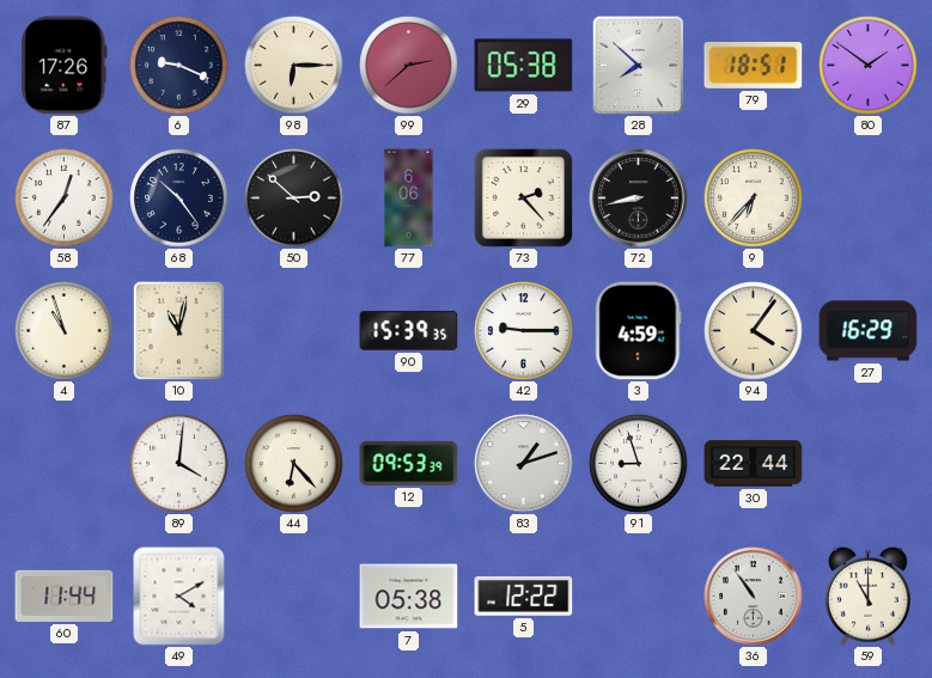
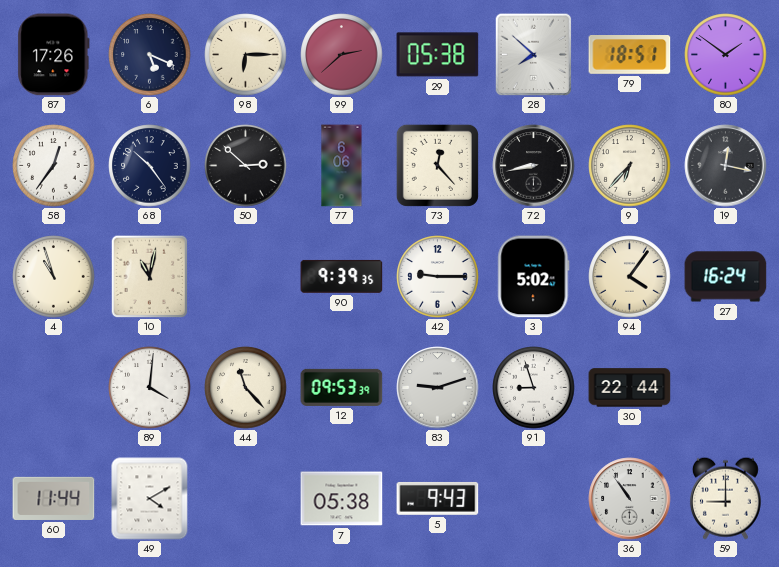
6: 9:19 -> 5:19 (150, 55)
73: 2:23 -> 12:23 (437, 165)
19: none -> 12:17 (726, 166)
90: 15:39 -> 9:39 (342, 276)
3: 4:59 -> 5:02 (534, 277)
27: 16:29 -> 16:24 (726, 277)
44: 6:23 -> 11:23 (246, 388)
83: 1:12 -> 9:12 (438, 388)
5: 12:22 -> 9:43 (438, 498)
59: 11:00 -> 9:00 (725, 498)
